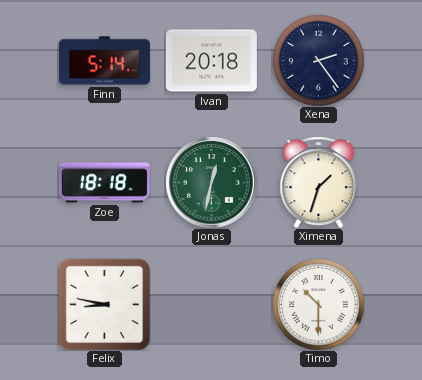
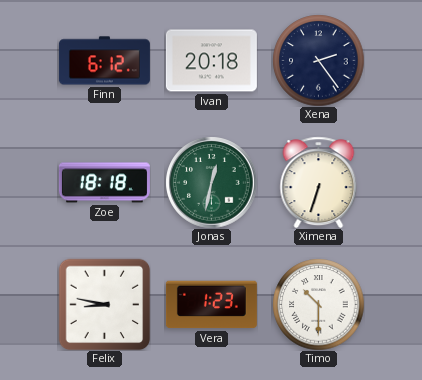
Finn: 5:14 -> 6:12 (104, 61)
Ximena: 1:33 -> 6:33 (319, 182)
Vera: none -> 1:23 (211, 305)
